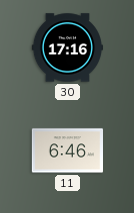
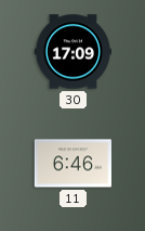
30: 17:16 -> 17:09 (72, 52)
